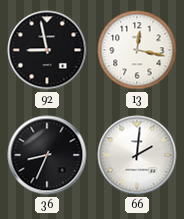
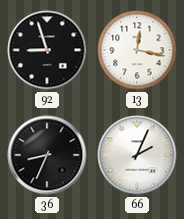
92: 8:58 -> 8:57 (47, 50)
66: 2:01 -> 2:04 (137, 155)
